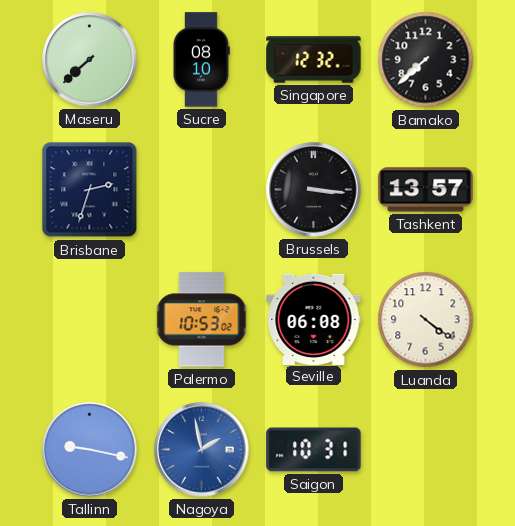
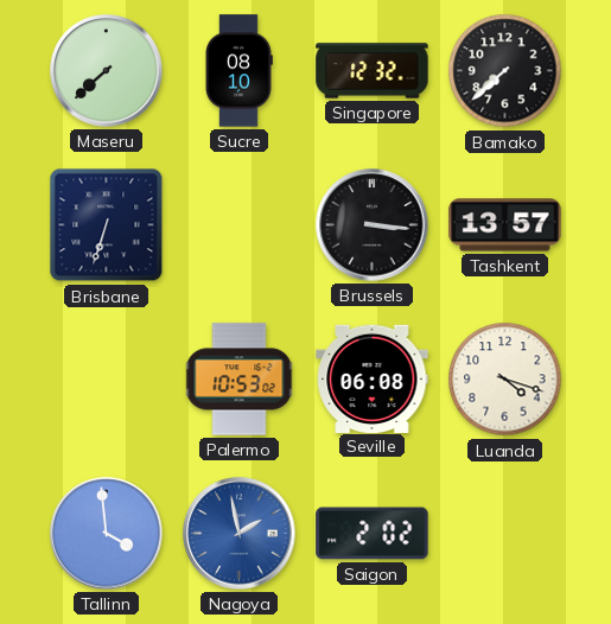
Brisbane: 2:33 -> 6:33 (107, 225)
Luanda: 4:21 -> 4:18 (505, 380)
Tallinn: 9:17 -> 3:59 (107, 534)
Saigon: 10:31 -> 2:02 (373, 534)
